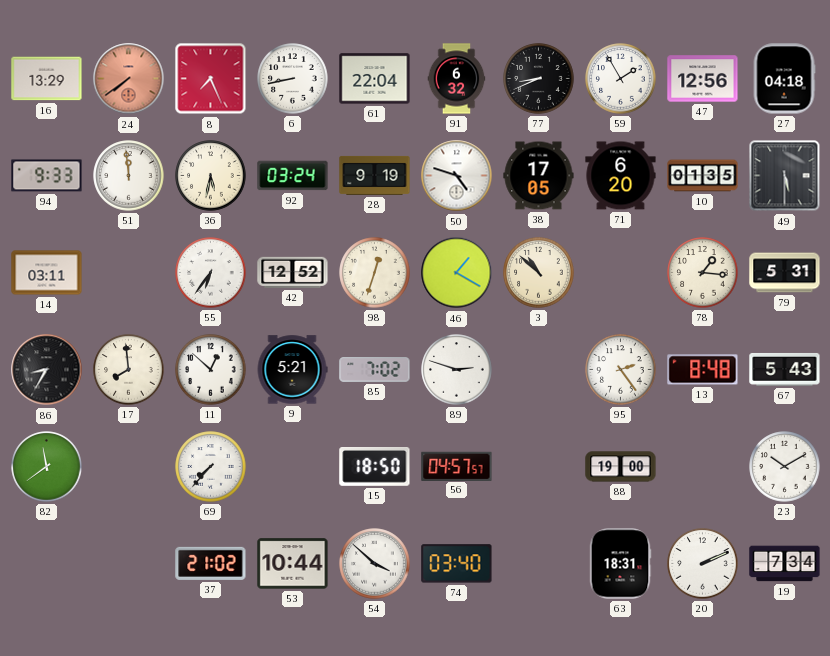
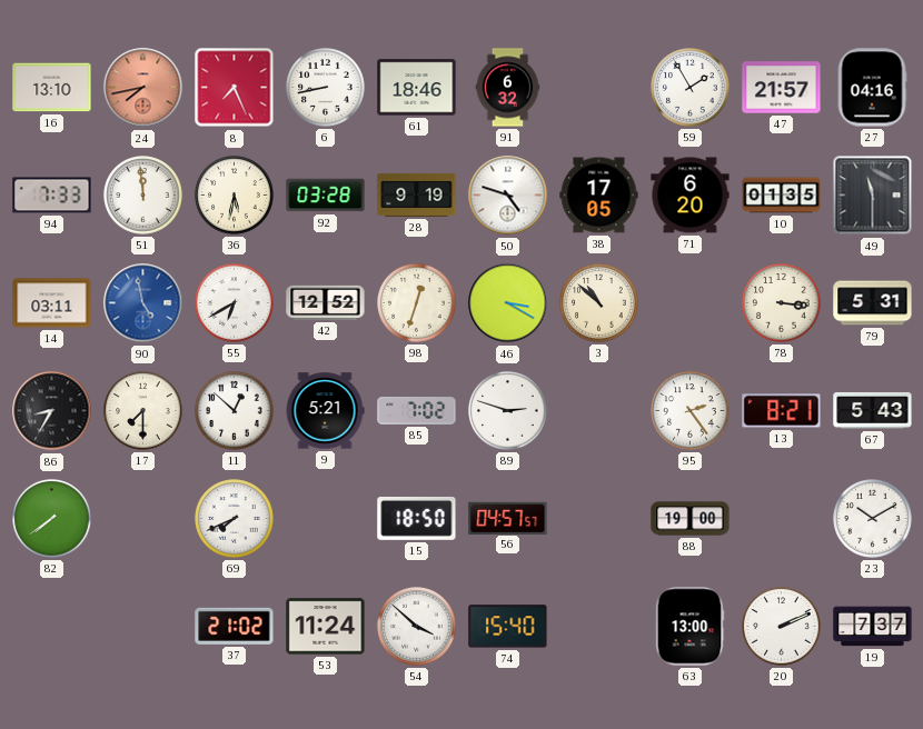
16: 13:29 -> 13:10 (52, 88)
24: 7:39 -> 7:43 (143, 88)
61: 22:04 -> 18:46 (417, 88)
77: 8:41 -> none (539, 79)
47: 12:56 -> 21:57 (782, 88)
27: 04:18 -> 04:16 (872, 88)
94: 9:33 -> 7:33 (52, 196)
92: 03:24 -> 03:28 (326, 196)
49: 5:30 -> 11:30 (873, 196)
90: none -> 4:58 (143, 303)
55: 6:36 -> 6:40 (235, 303)
46: 1:20 -> 3:20 (508, 303)
78: 1:16 -> 3:16 (782, 303)
17: 7:59 -> 7:30 (143, 411)
13: 8:48 -> 8:21 (782, 411)
82: 11:39 -> 7:39 (52, 519)
69: 7:37 -> 7:41 (235, 519)
53: 10:44 -> 11:24 (326, 627)
74: 03:40 -> 15:40 (508, 627)
63: 18:31 -> 13:00 (689, 627)
19: 7:34 -> 7:37 (873, 627)
